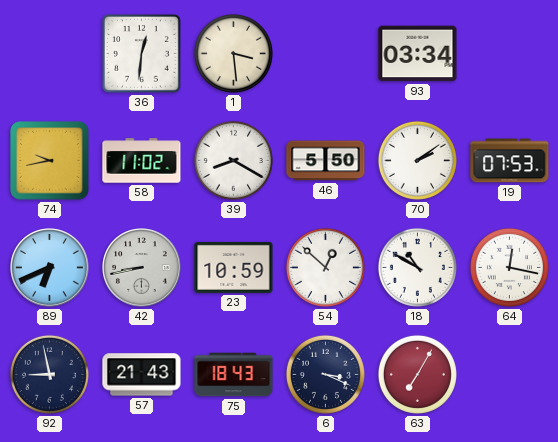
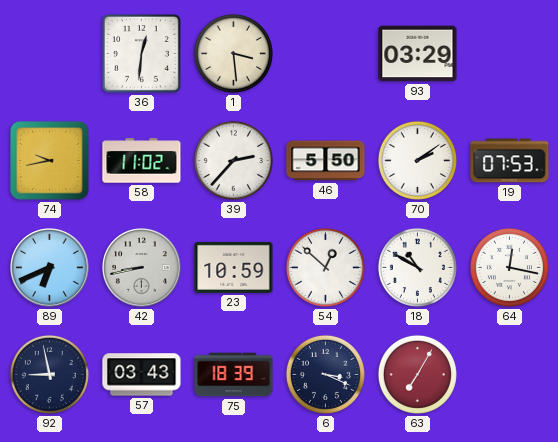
93: 03:34 -> 03:29 (418, 54)
39: 8:20 -> 2:37 (233, 160)
57: 21:43 -> 03:43 (142, 375)
75: 18:43 -> 18:39 (234, 375)
